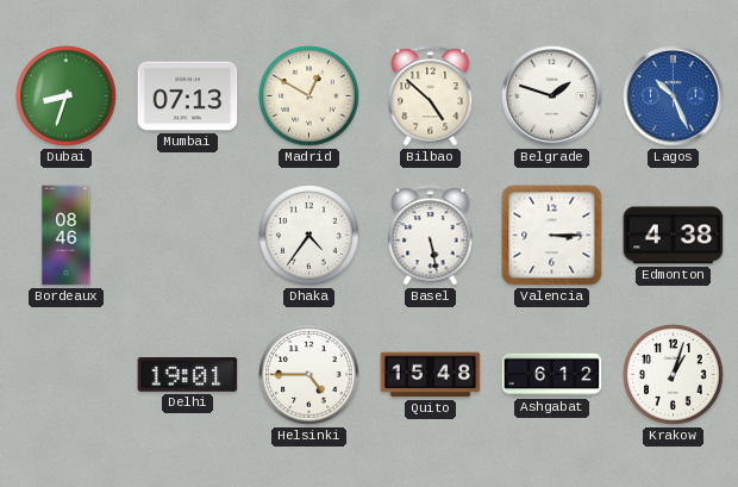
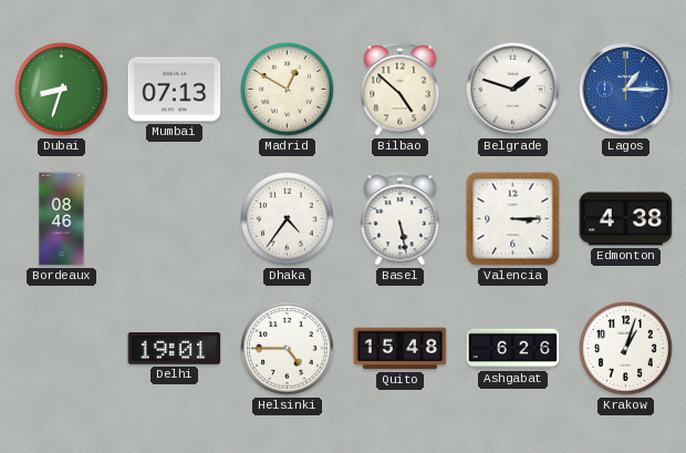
Lagos: 10:26 -> 1:15 (626, 90)
Ashgabat: 6:12 -> 6:26 (513, 349)
